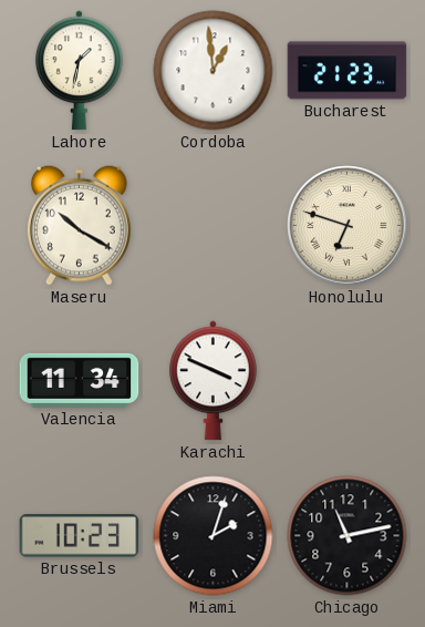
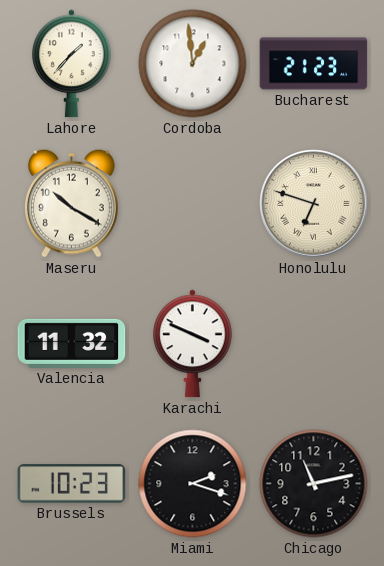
Lahore: 1:32 -> 1:37 (72, 64)
Valencia: 11:34 -> 11:32 (72, 343)
Miami: 2:03 -> 2:18 (193, 484)
